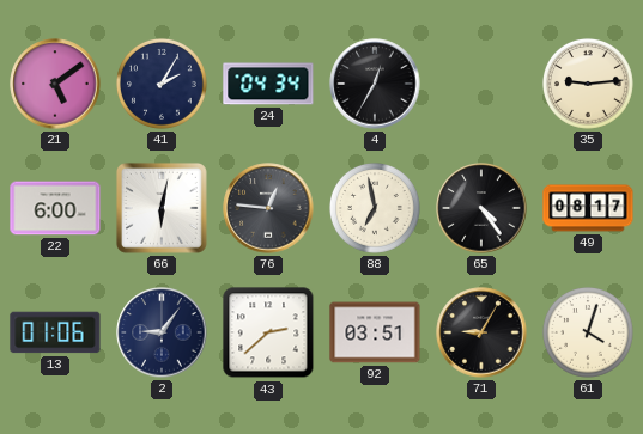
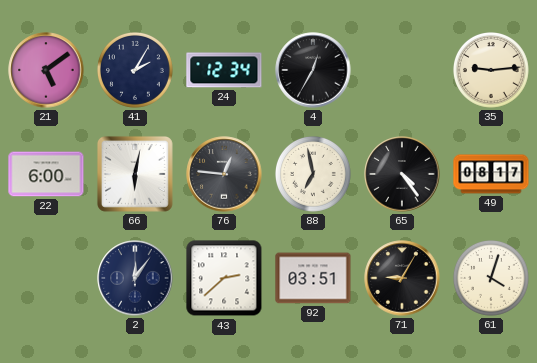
24: 04:34 -> 12:34 (224, 70)
13: 01:06 -> none (55, 332)
2: 9:06 -> 12:06 (135, 278)
